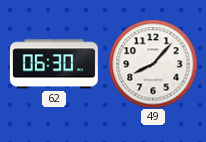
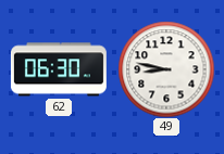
49: 8:07 -> 8:47 (166, 69)
